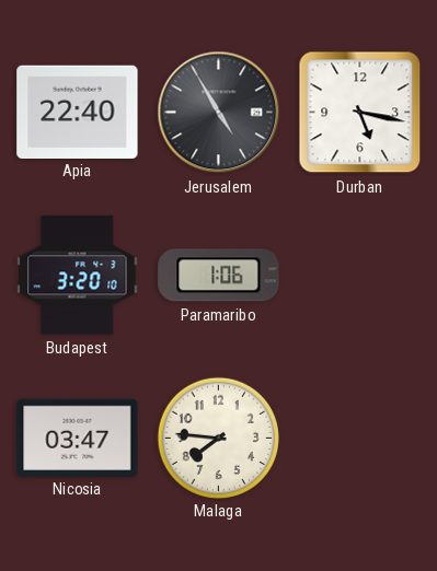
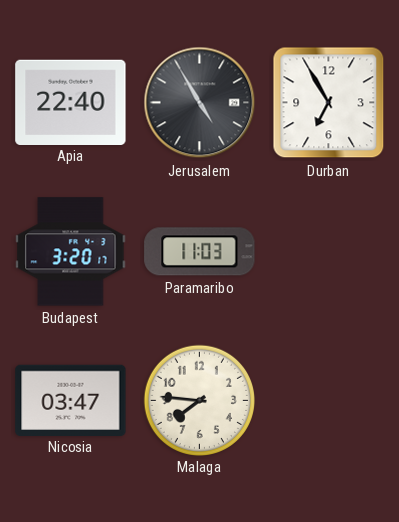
Durban: 5:17 -> 6:55 (329, 103)
Budapest: 3:20:10 -> 3:20:17 (71, 252)
Paramaribo: 1:06 -> 11:03 (200, 252)
